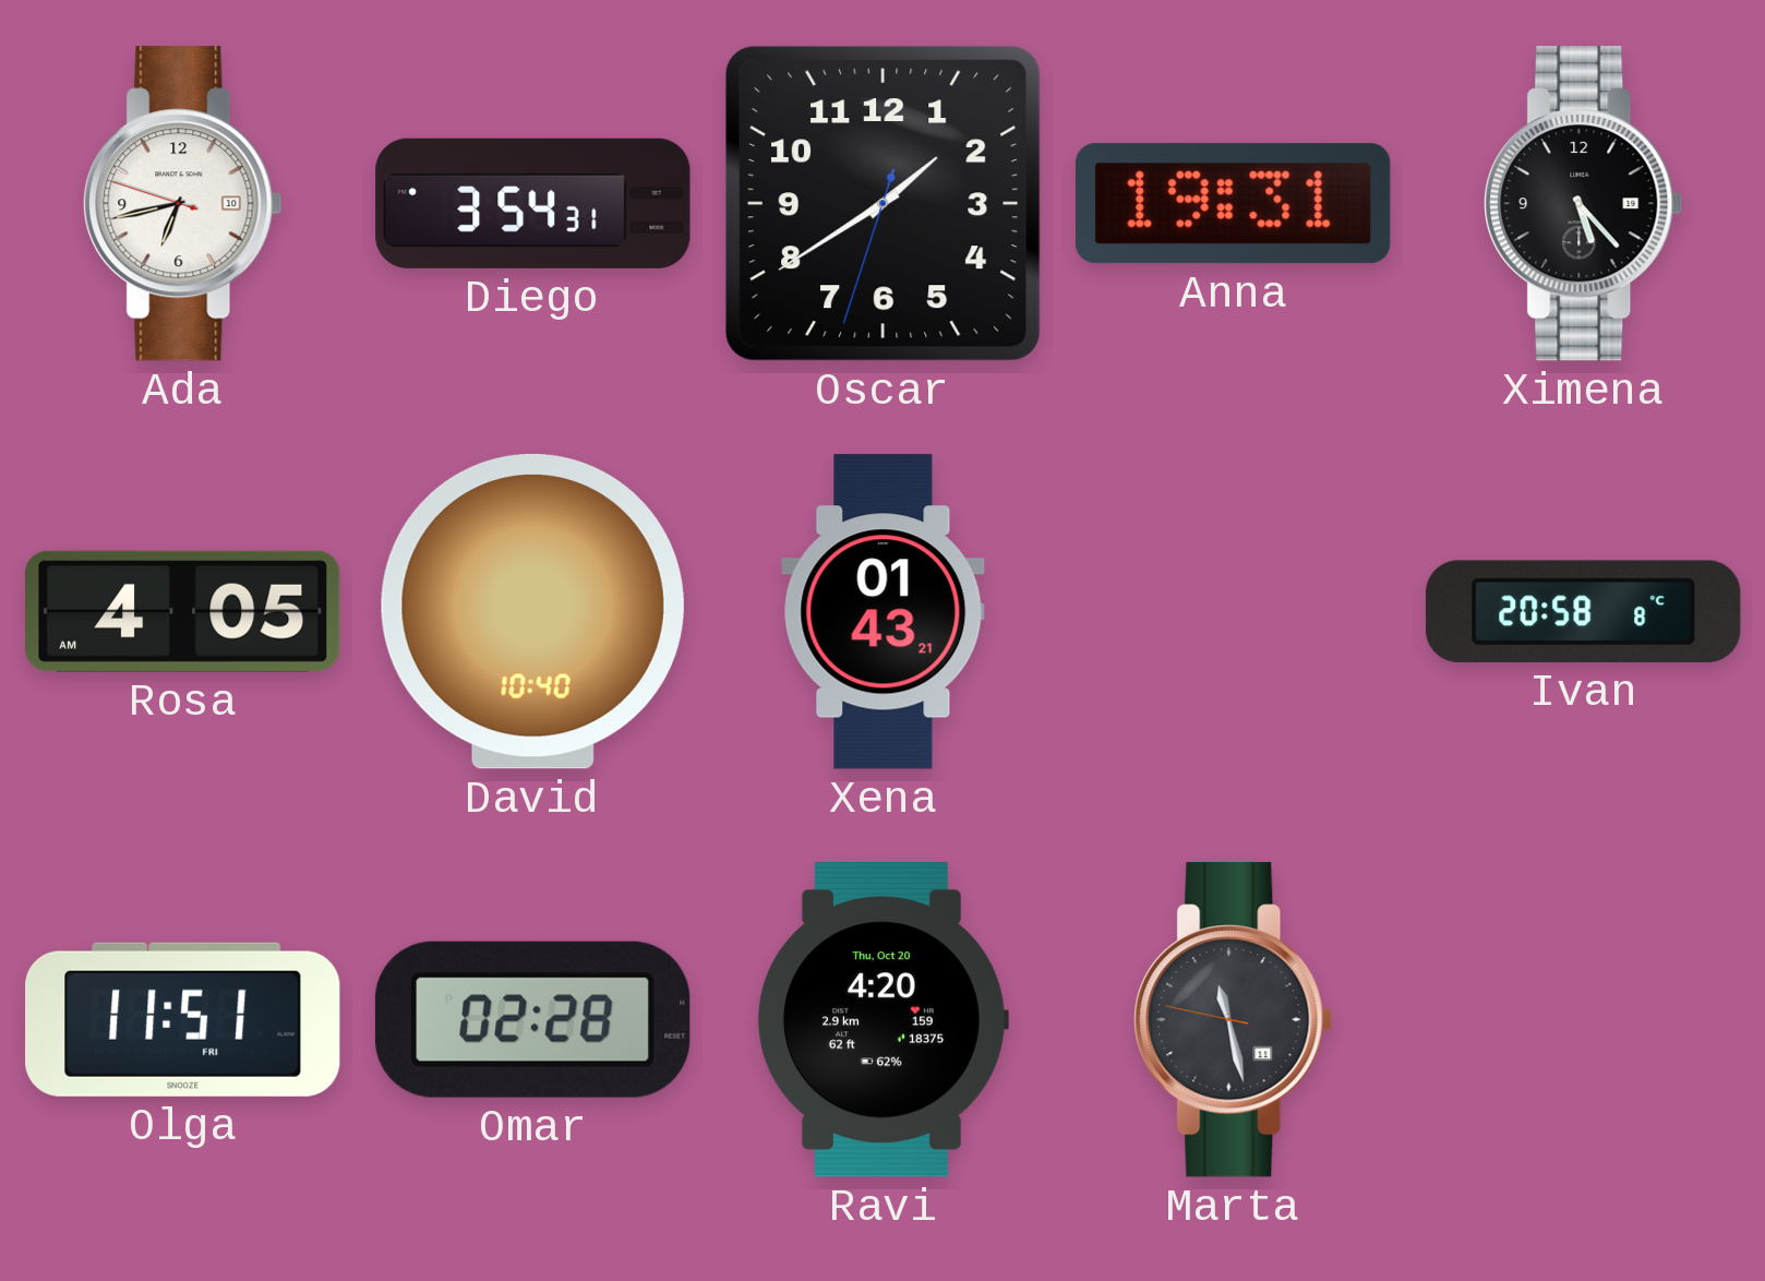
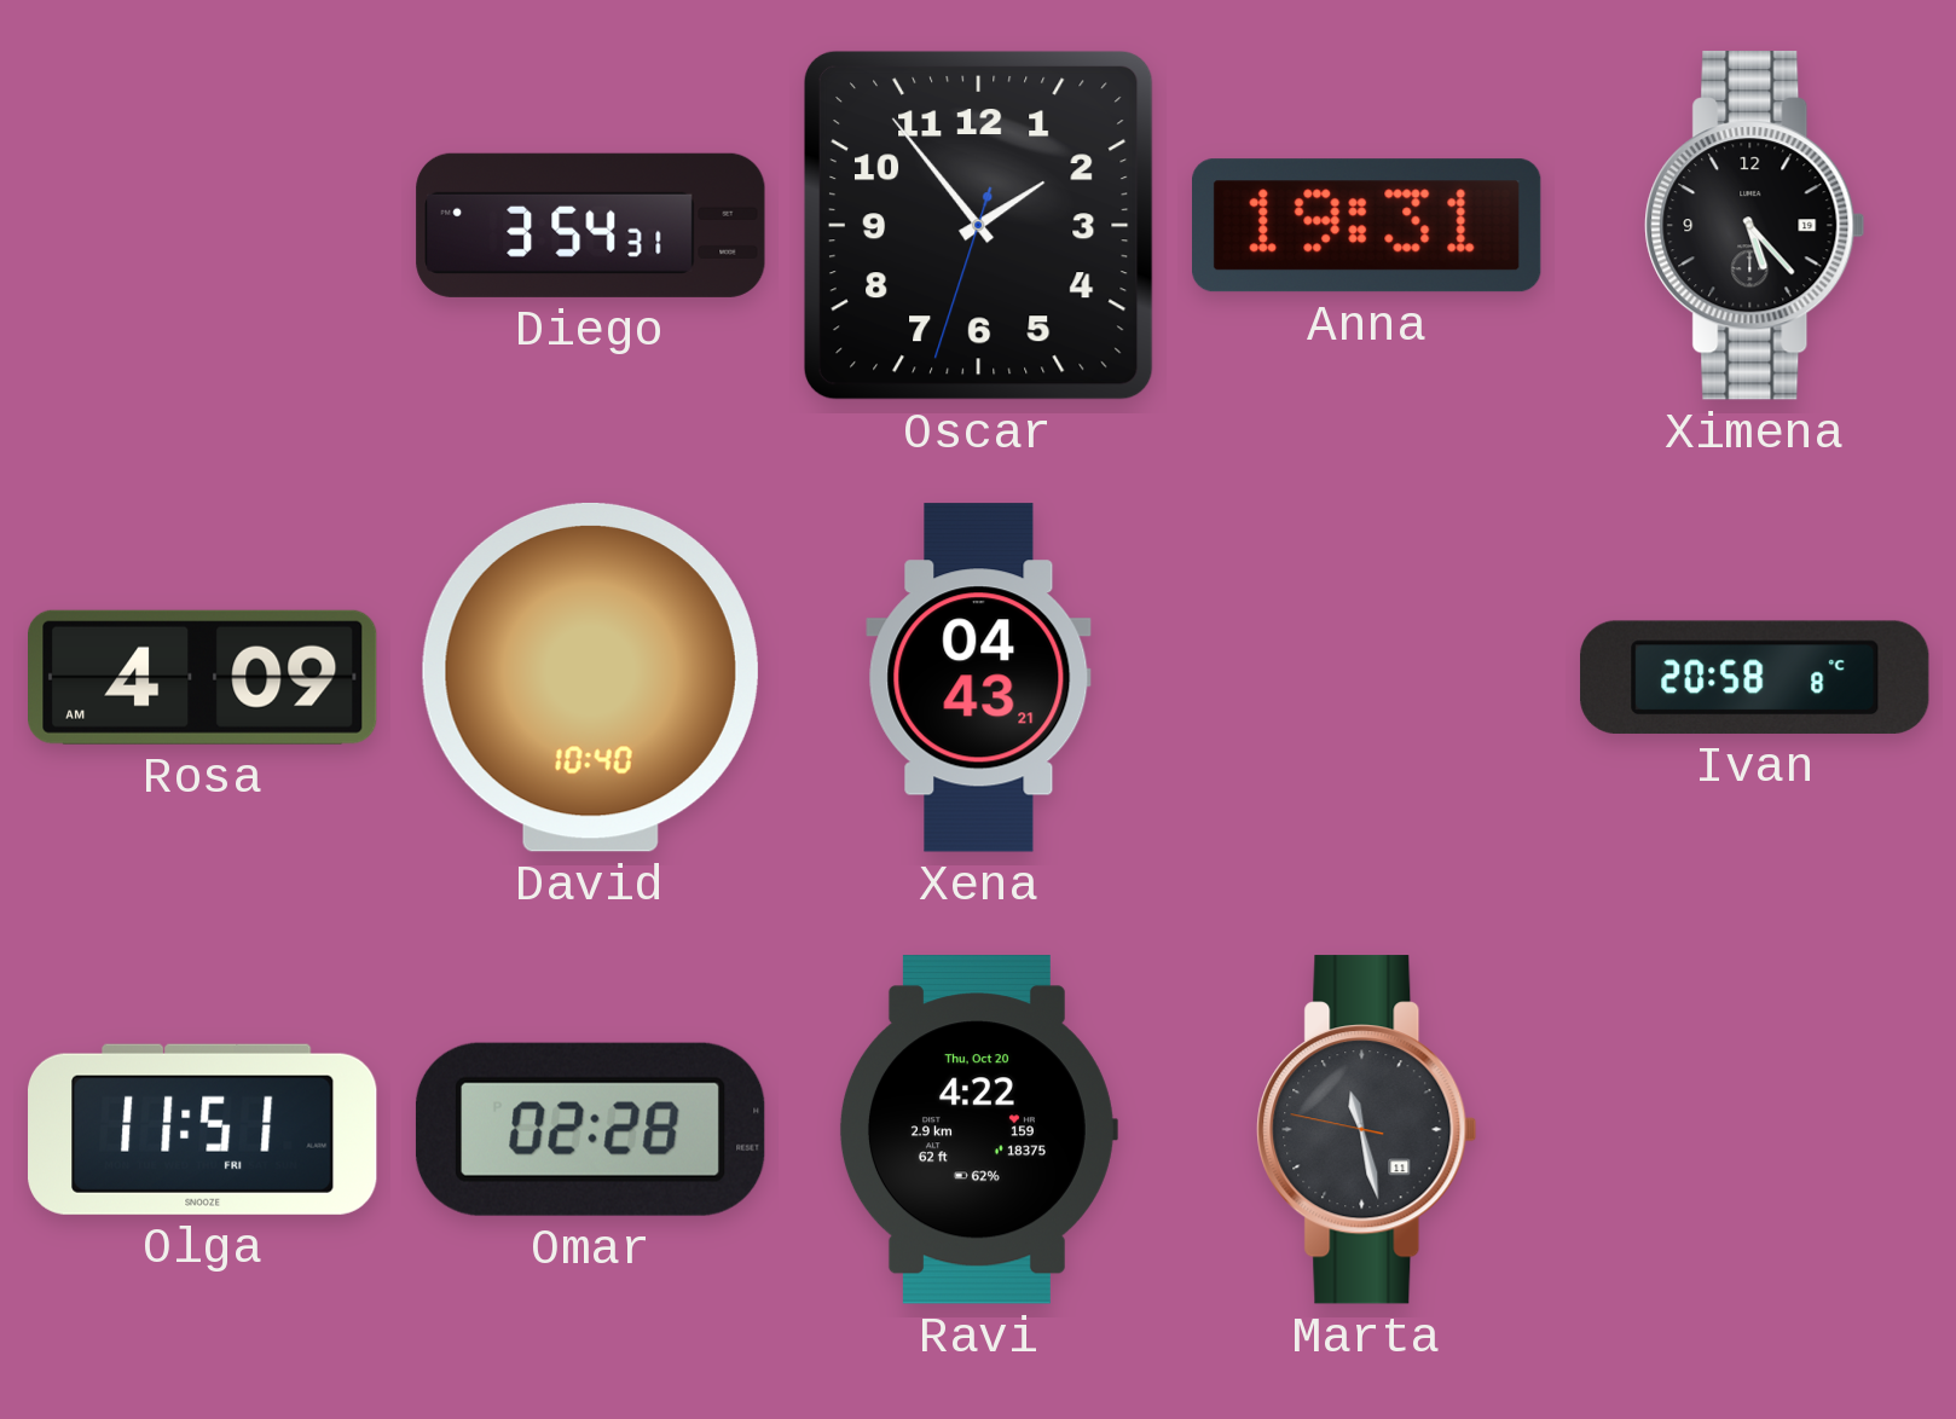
Ada: 6:42 -> none (183, 204)
Oscar: 1:39 -> 1:53 (978, 225)
Rosa: 4:05 -> 4:09 (203, 677)
Xena: 01:43 -> 04:43 (979, 678)
Ravi: 4:20 -> 4:22 (978, 1130)
